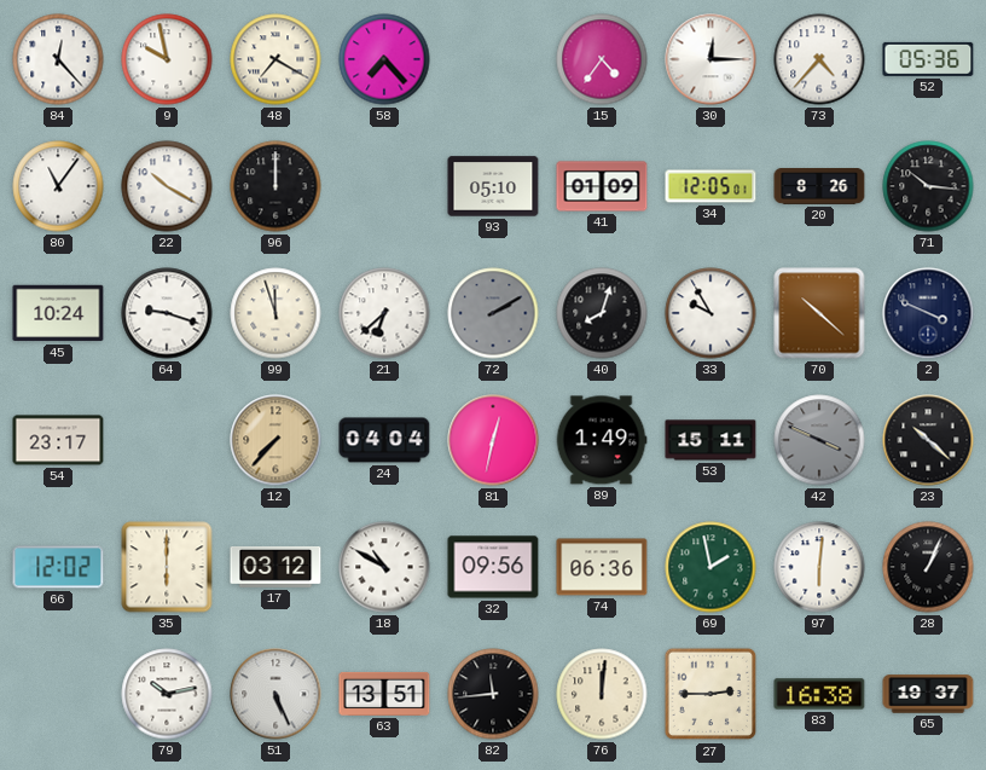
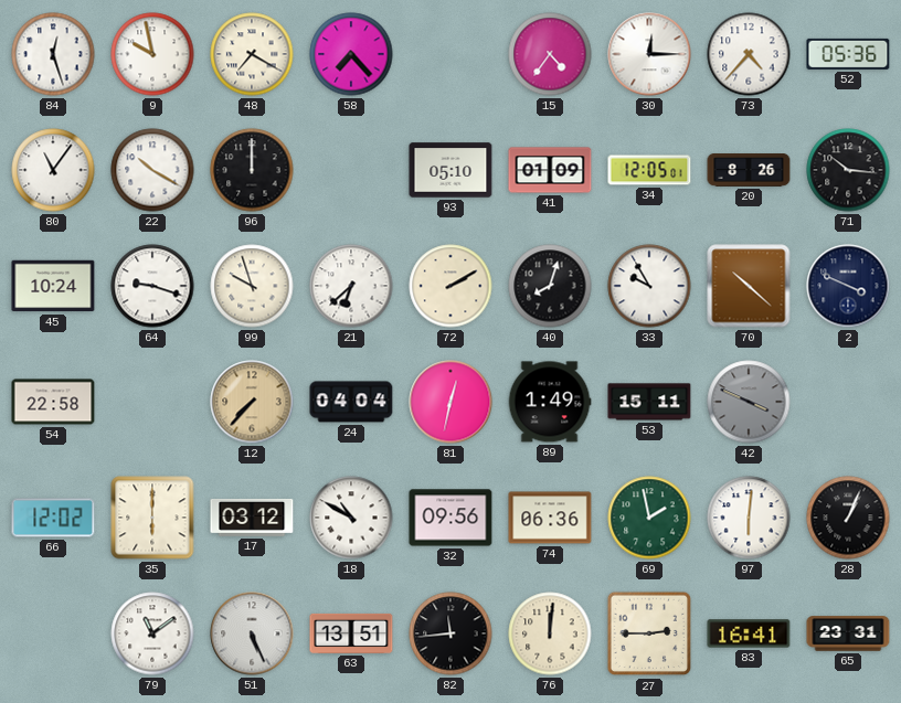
84: 12:23 -> 12:27 (53, 54)
99: 11:57 -> 9:57 (252, 286)
72 dial: grey -> cream (451, 286)
54: 23:17 -> 22:58 (53, 402)
23: 10:22 -> none (928, 440)
79: 10:13 -> 11:09 (152, 633)
83: 16:38 -> 16:41 (749, 633)
65: 19:37 -> 23:31 (848, 633)
